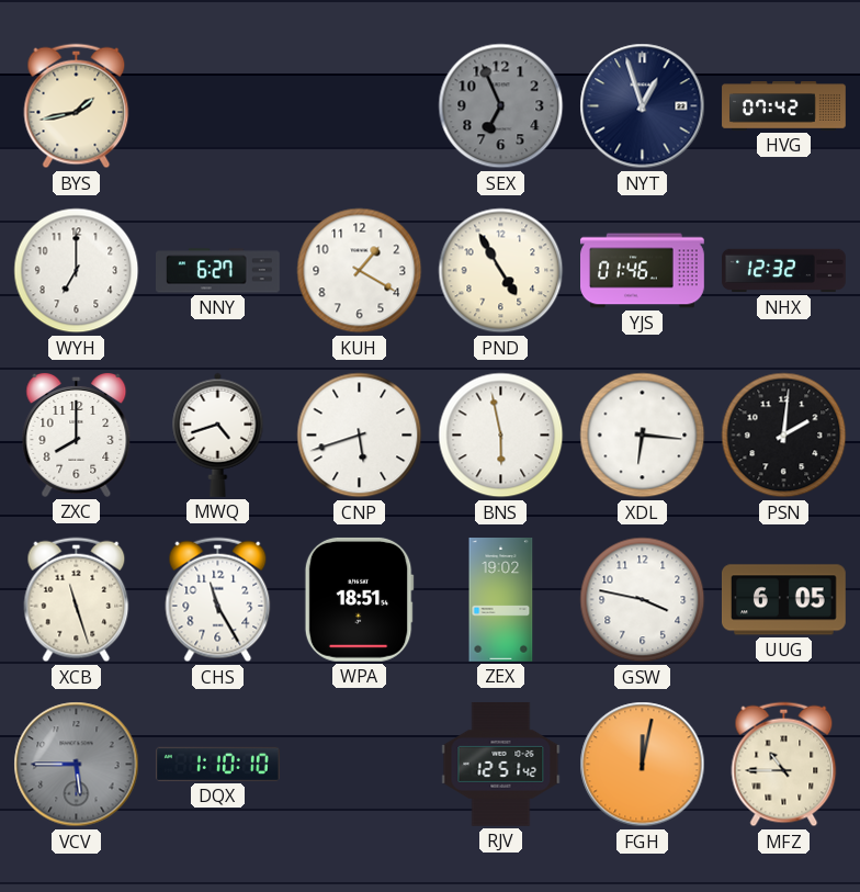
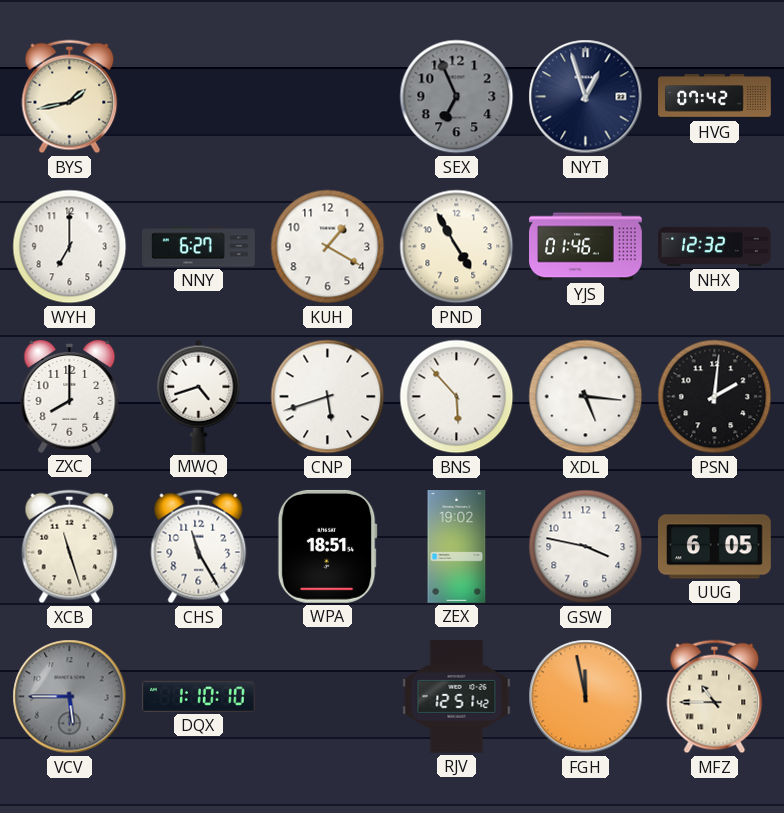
BNS: 5:58 -> 5:53 (457, 397)
XDL: 6:16 -> 5:16 (586, 397)
FGH: 12:02 -> 11:58 (586, 697)
